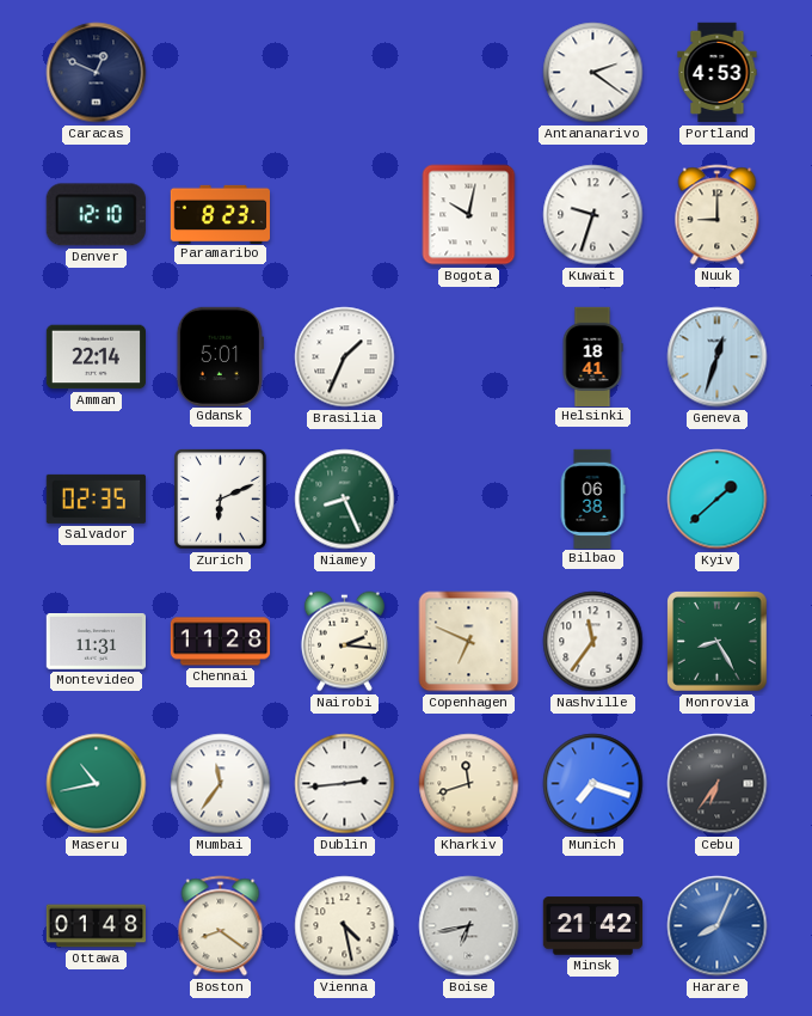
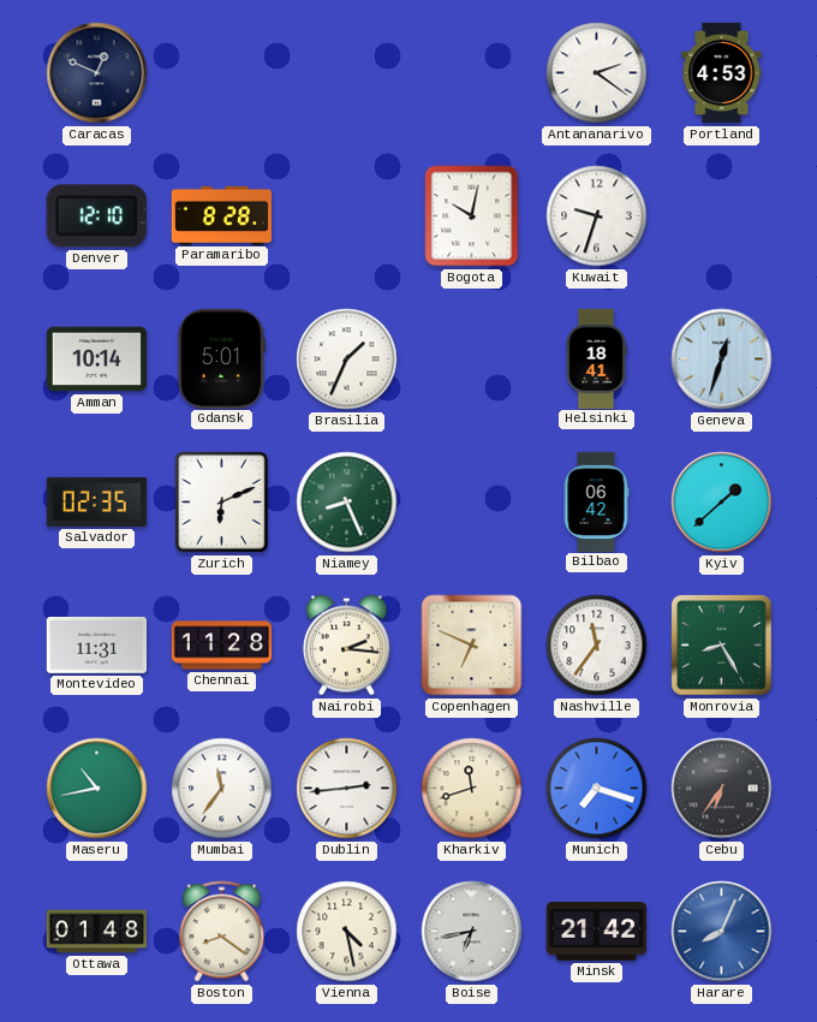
Paramaribo: 8:23 -> 8:28 (221, 215)
Nuuk: 9:00 -> none (718, 215)
Amman: 22:14 -> 10:14 (96, 360)
Bilbao: 06:38 -> 06:42 (596, 501)
